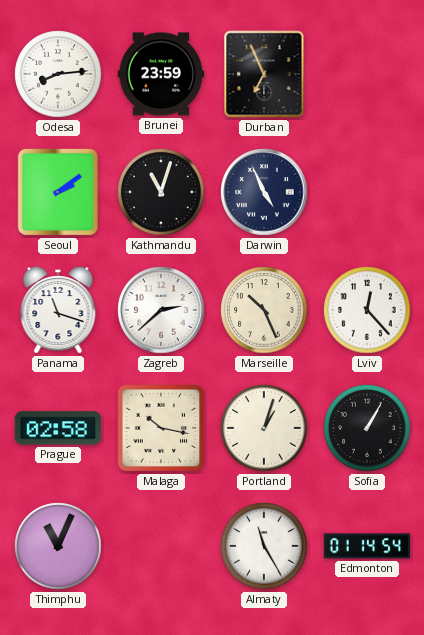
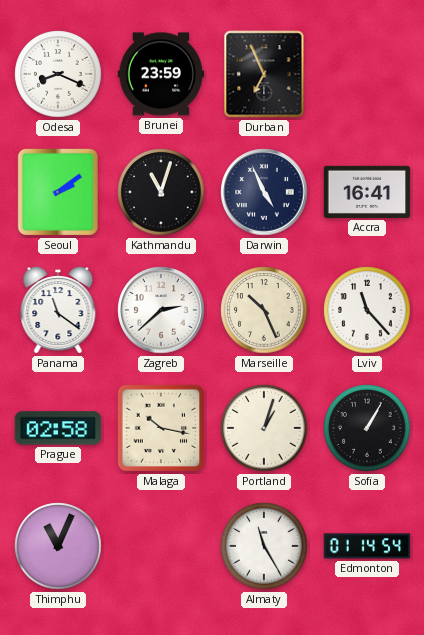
Odesa: 8:14 -> 8:19 (58, 74)
Accra: none -> 16:41 (367, 192)
Panama: 11:18 -> 11:21 (58, 310)
Lviv: 12:23 -> 11:23 (367, 310)
